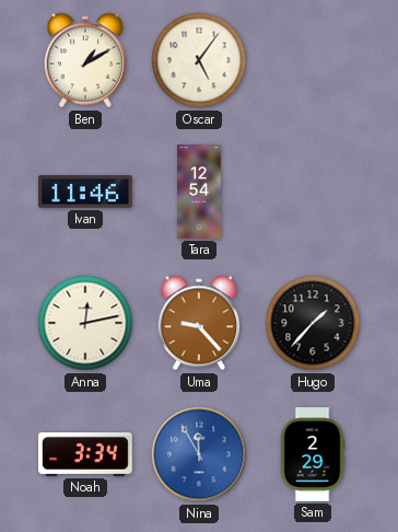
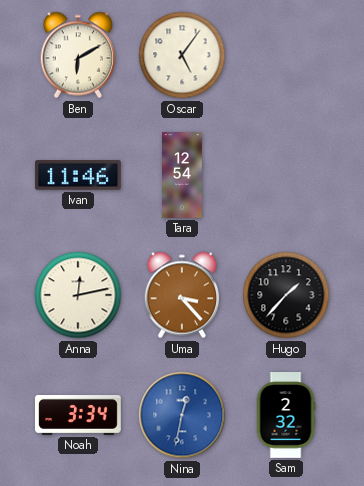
Ben: 1:10 -> 6:10 (78, 55)
Uma: 9:23 -> 3:23 (182, 295)
Nina: 11:55 -> 12:32 (182, 415)
Sam: 2:29 -> 2:32 (286, 416)
